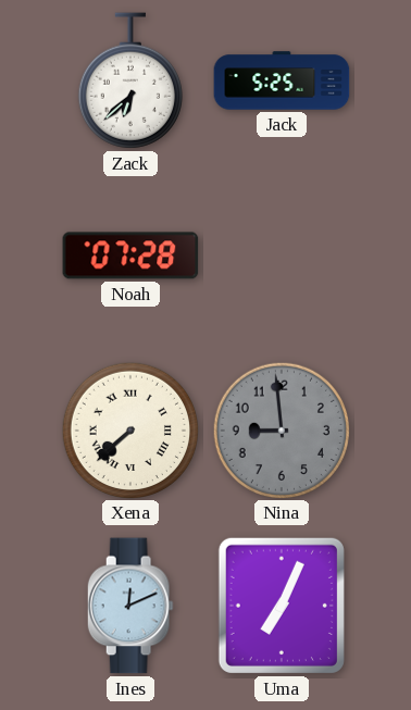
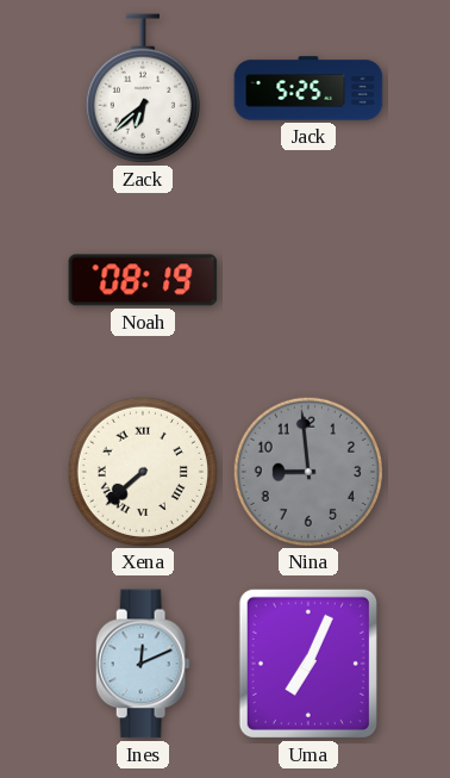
Noah: 07:28 -> 08:19 (143, 280)
